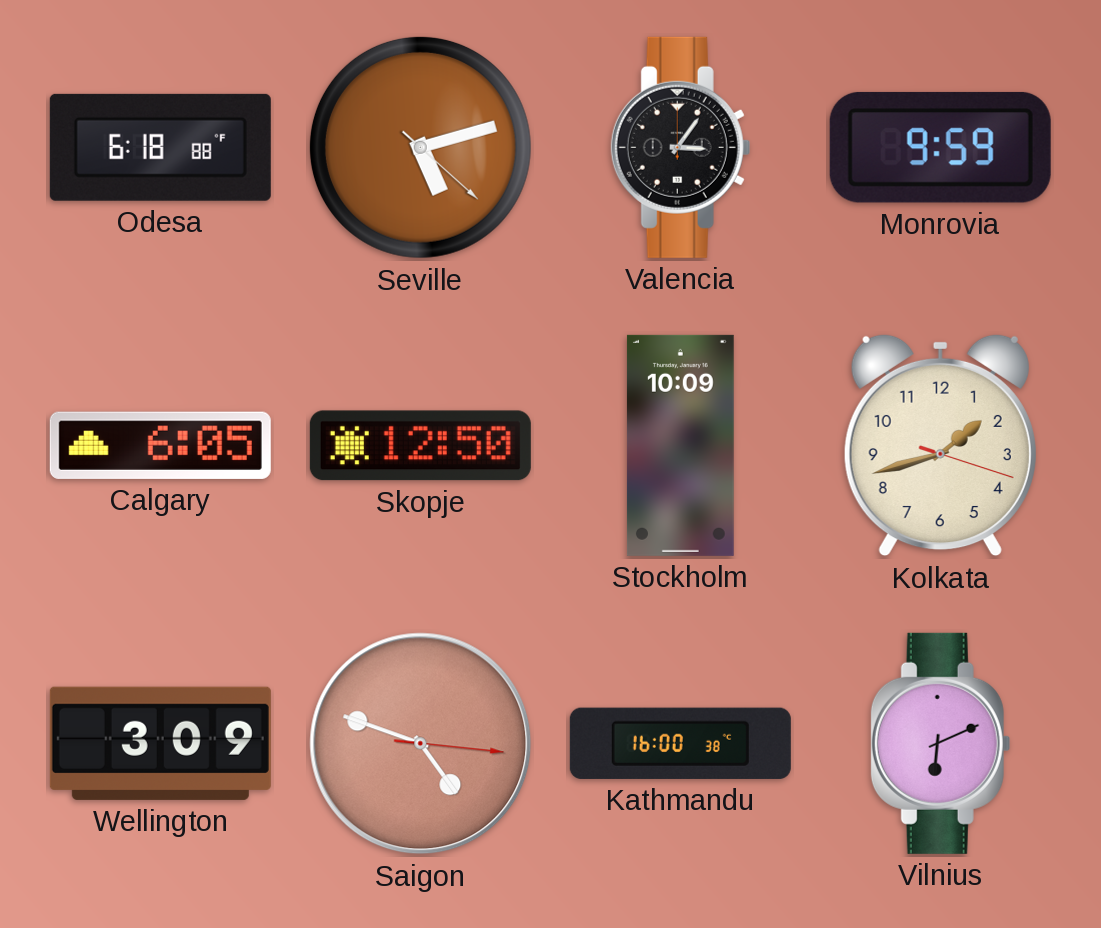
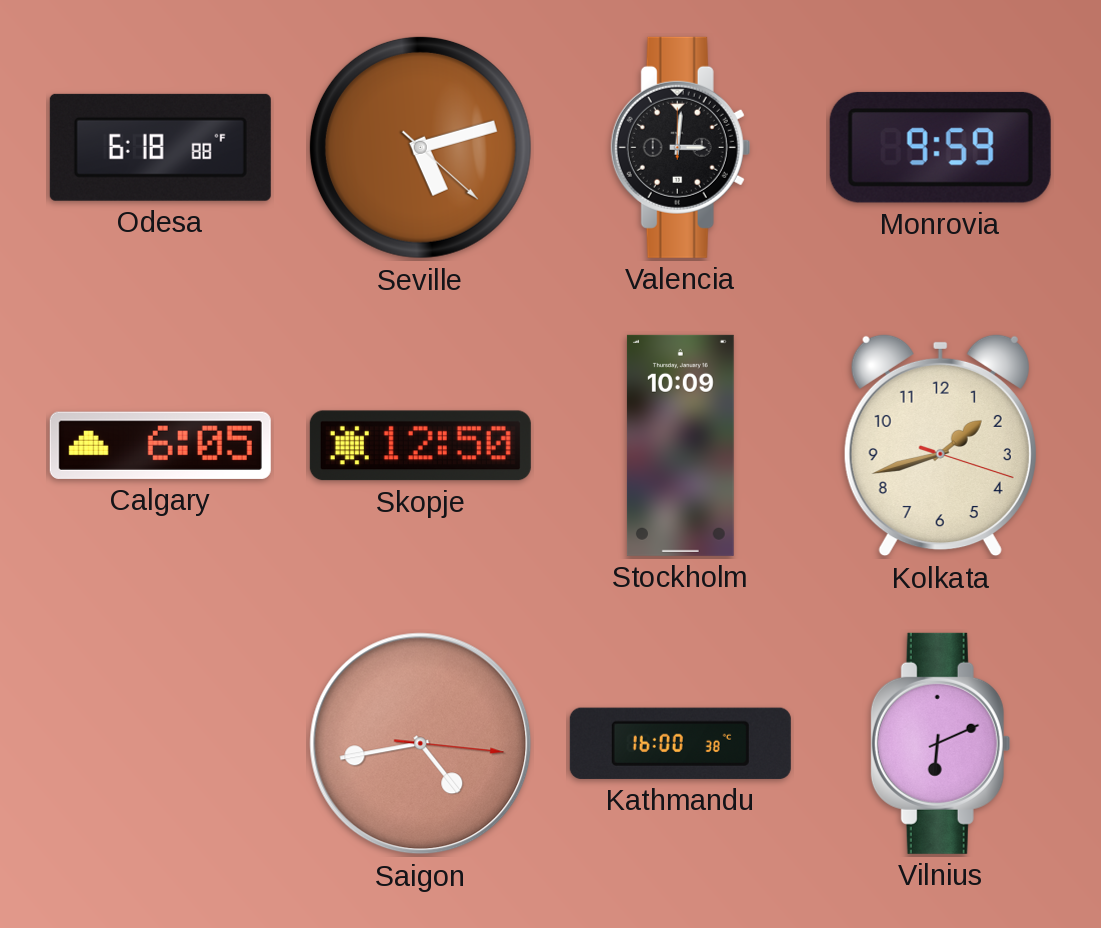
Valencia: 3:06 -> 3:01 (681, 147)
Wellington: 3:09 -> none (160, 743)
Saigon: 4:48 -> 4:43 (421, 744)
